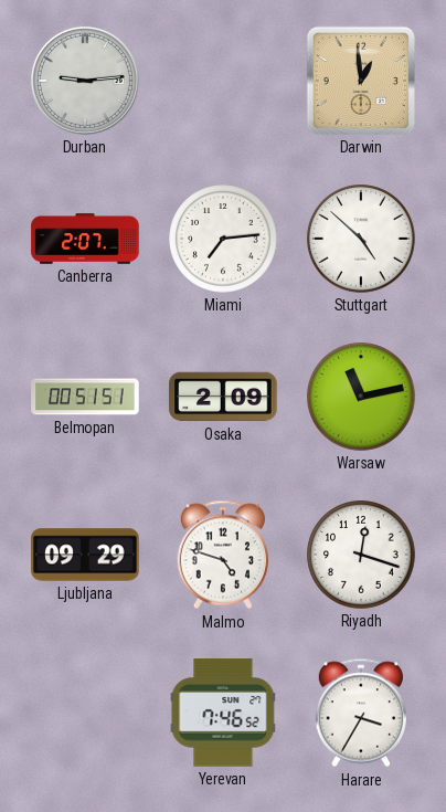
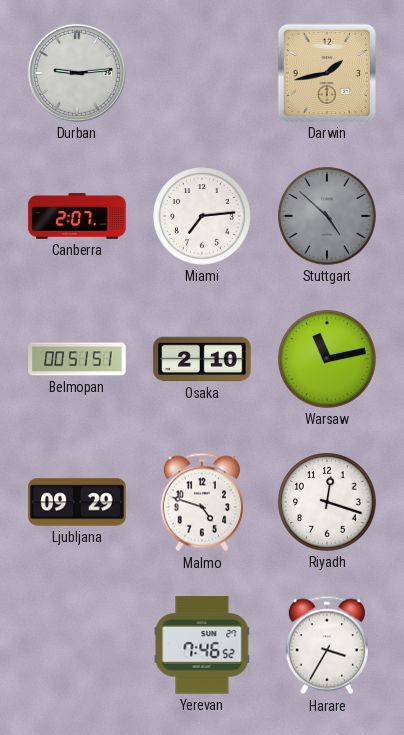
Darwin: 12:59 -> 1:43 (327, 73)
Stuttgart dial: white -> grey (327, 216)
Osaka: 2:09 -> 2:10 (202, 359)
